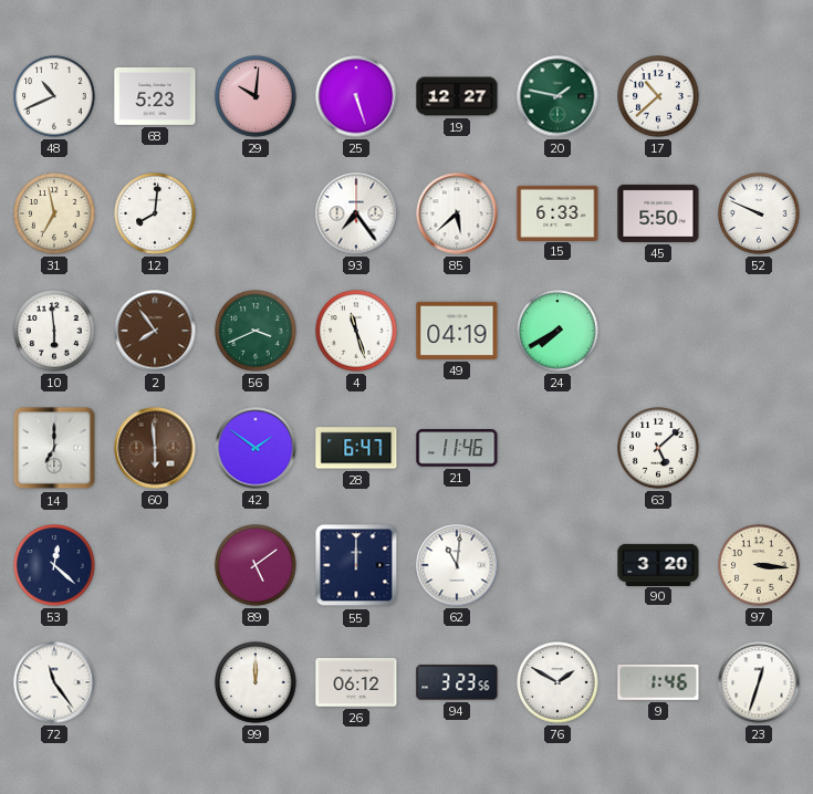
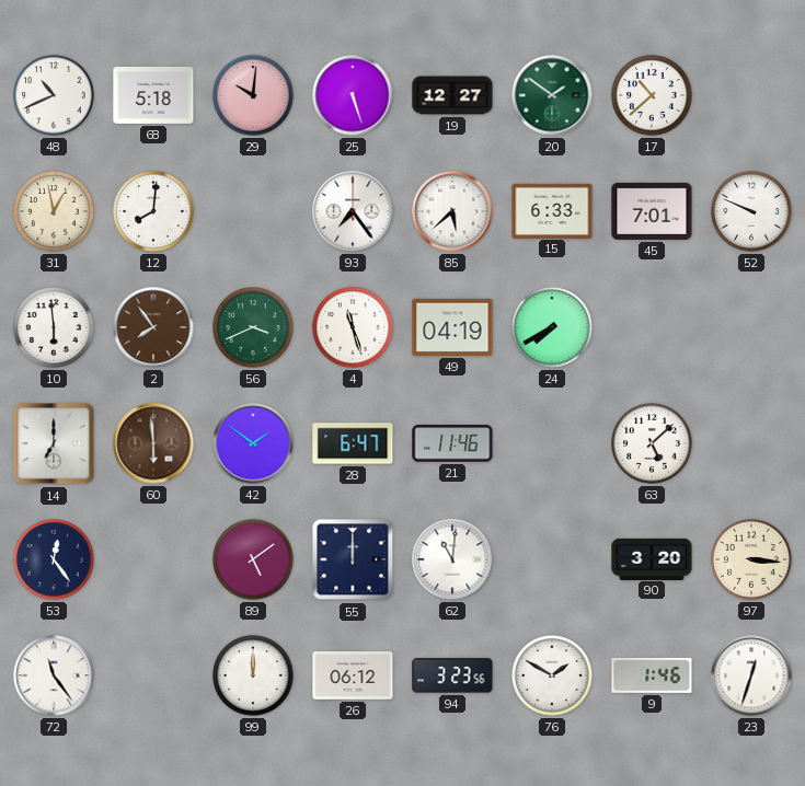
68: 5:23 -> 5:18 (153, 95)
20: 1:47 -> 1:51 (552, 95)
31: 6:58 -> 12:58 (54, 211)
45: 5:50 -> 7:01 (652, 211)
53: 12:22 -> 12:24 (54, 559)
